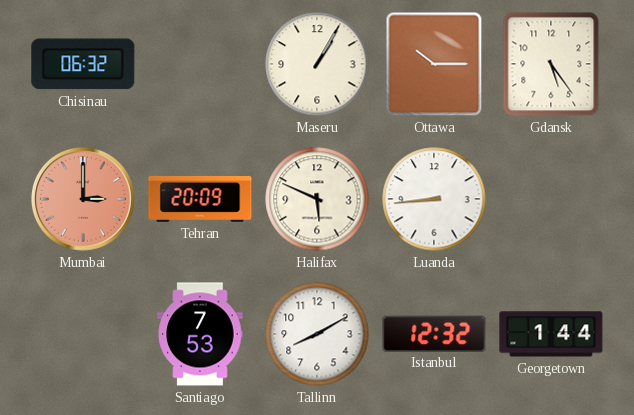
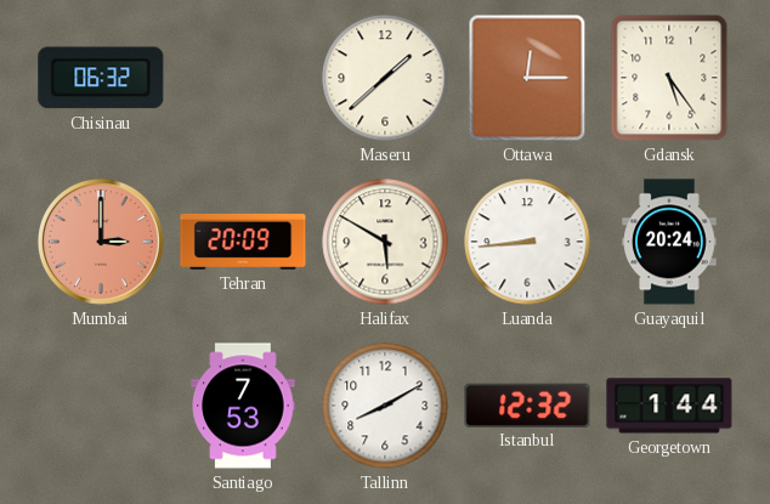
Maseru: 1:05 -> 1:38 (385, 78)
Ottawa: 10:15 -> 12:15 (527, 78)
Halifax: 5:49 -> 5:50 (385, 242)
Guayaquil: none -> 20:24 (669, 242)
